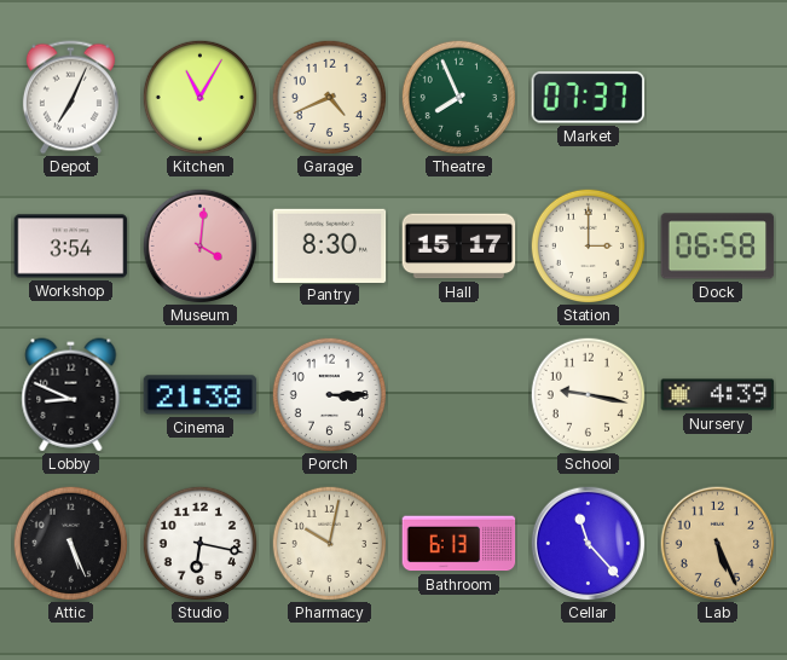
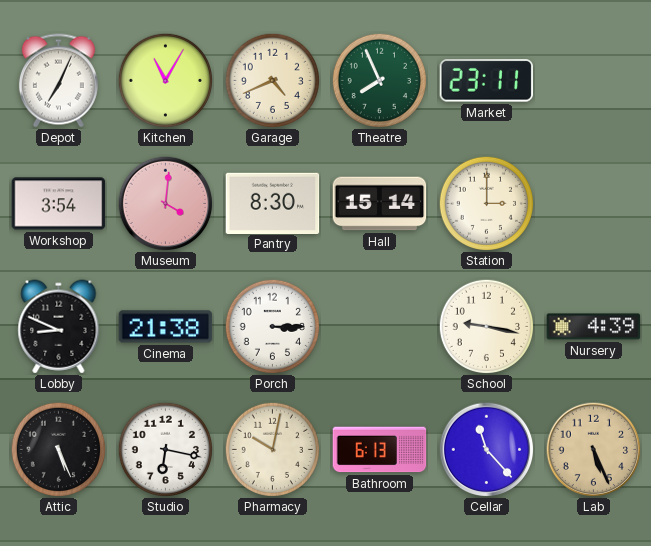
Market: 07:37 -> 23:11 (487, 81)
Hall: 15:17 -> 15:14 (380, 204)
Dock: 06:58 -> none (718, 247)
